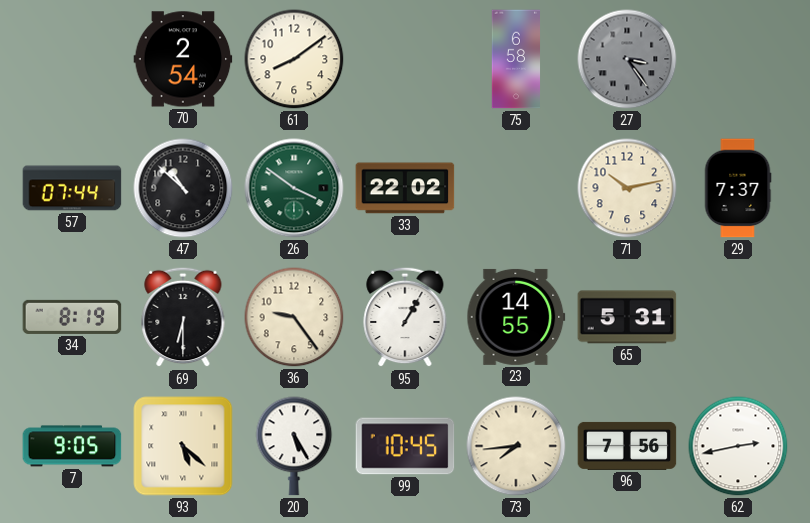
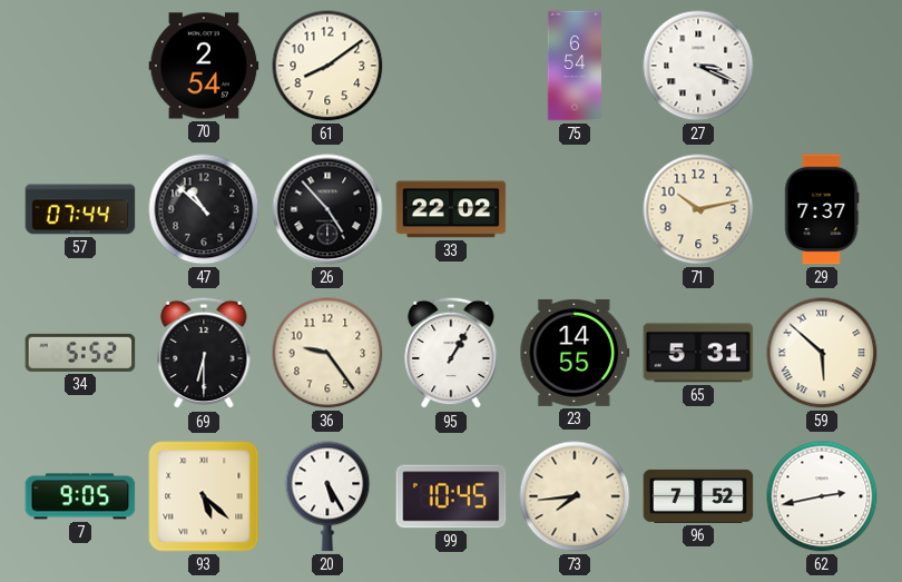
75: 6:58 -> 6:54 (575, 66)
27: 3:24 -> 3:19 (698, 66)
27 dial: grey -> white (698, 66)
26: 3:51 -> 4:53 (327, 209)
26 dial: green -> black (327, 209)
34: 8:19 -> 5:52 (80, 353)
59: none -> 5:52 (822, 353)
96: 7:56 -> 7:52 (698, 496)
